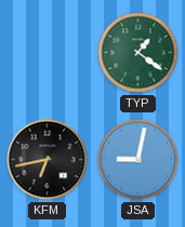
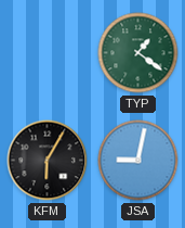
KFM: 6:43 -> 6:05 (48, 161)
